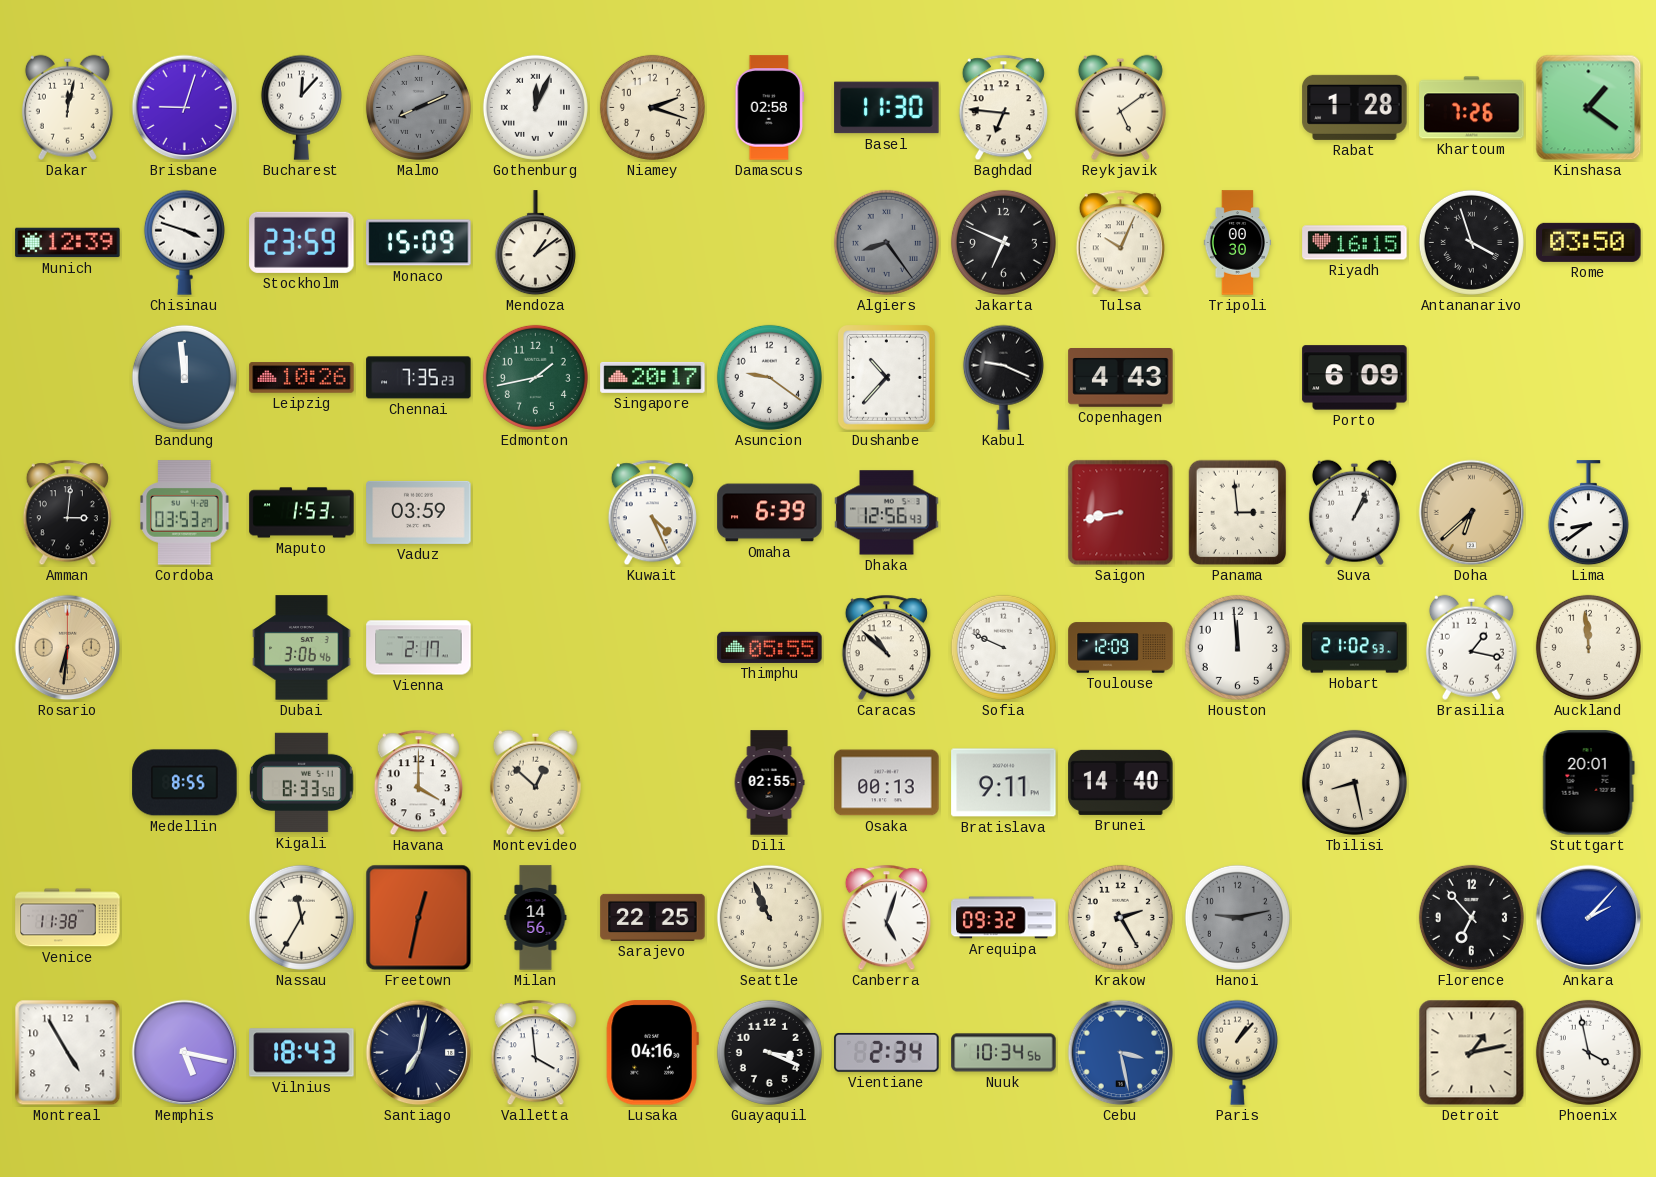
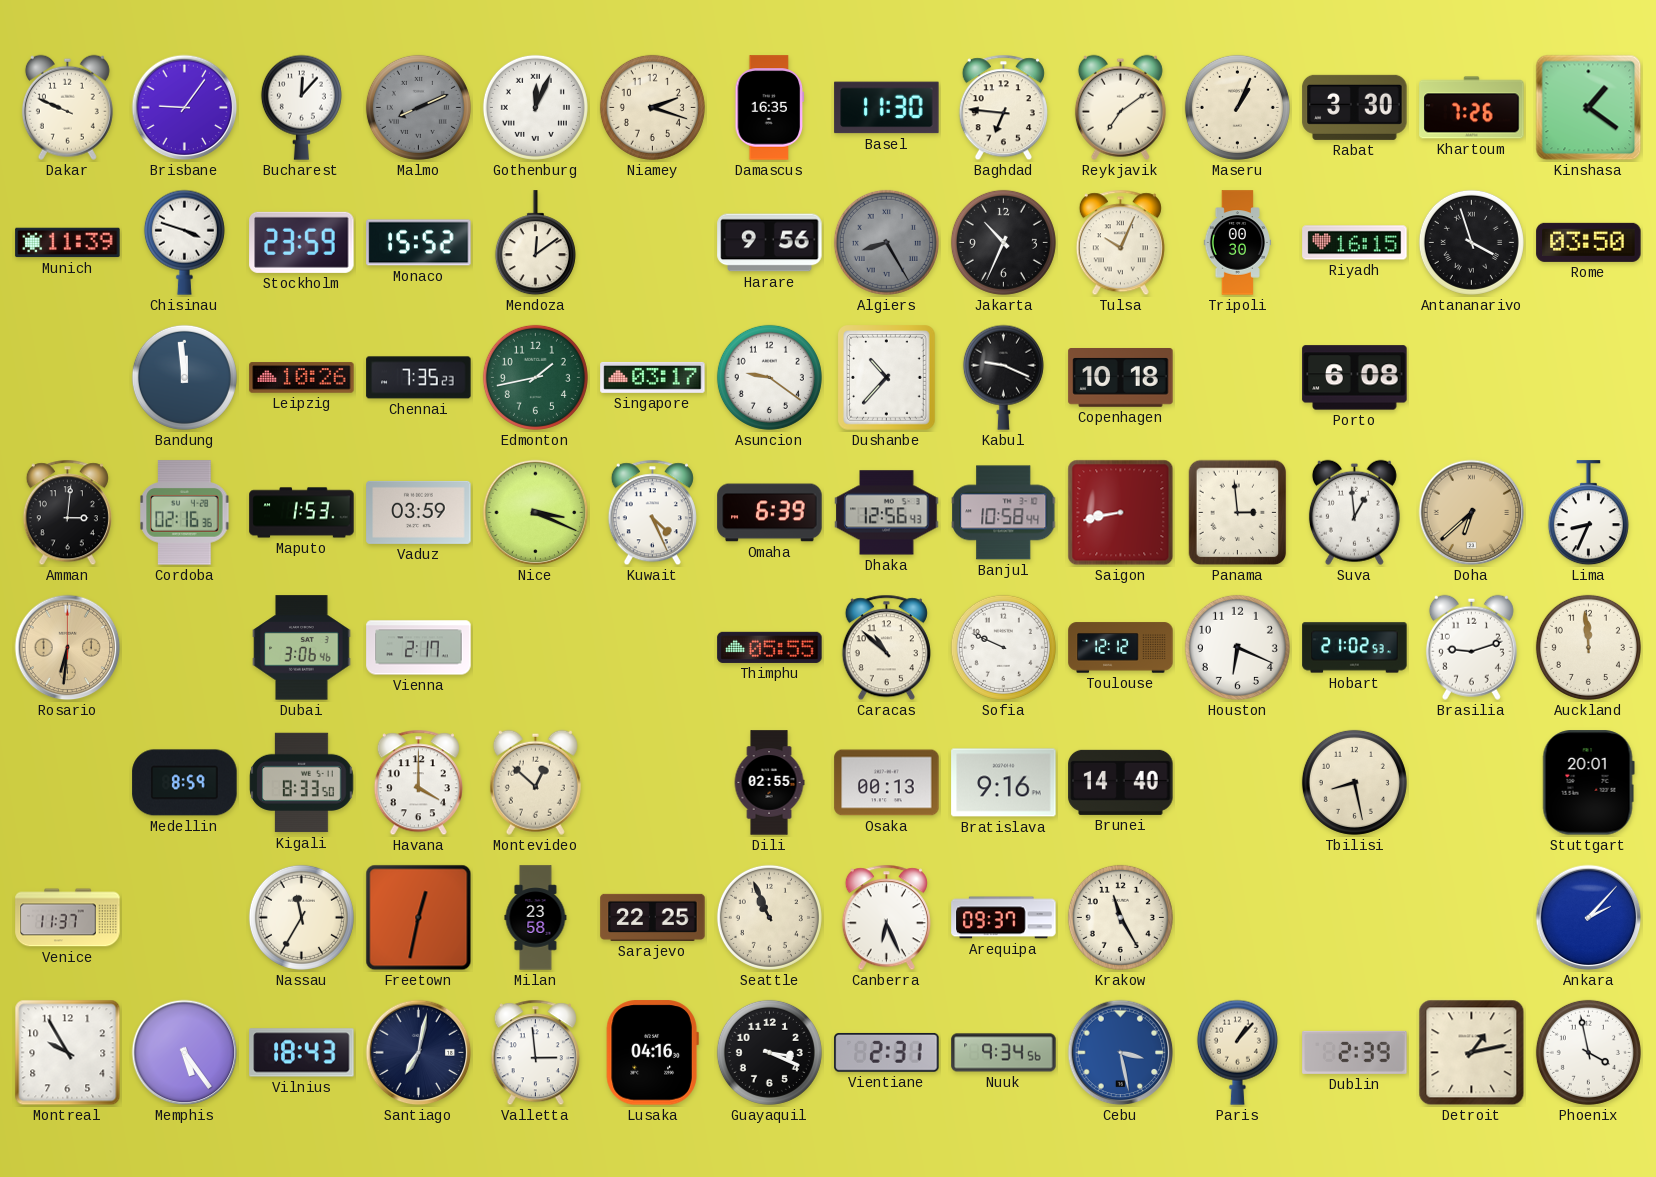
Dakar: 12:02 -> 9:49 (67, 107)
Brisbane: 9:03 -> 9:06 (185, 108)
Damascus: 02:58 -> 16:35 (770, 108)
Reykjavik: 5:09 -> 7:09 (1120, 107)
Maseru: none -> 1:04 (1237, 107)
Rabat: 1:28 -> 3:30 (1355, 107)
Munich: 12:39 -> 11:39 (68, 243)
Monaco: 15:09 -> 15:52 (419, 243)
Mendoza: 1:09 -> 12:09 (535, 243)
Harare: none -> 9:56 (770, 243)
Algiers: 8:24 -> 8:25 (886, 242)
Jakarta: 6:49 -> 10:34 (1003, 242)
Singapore: 20:17 -> 03:17 (653, 377)
Copenhagen: 4:43 -> 10:18 (1121, 378)
Porto: 6:09 -> 6:08 (1355, 378)
Cordoba: 03:53 -> 02:16 (185, 513)
Nice: none -> 3:19 (536, 513)
Banjul: none -> 10:58 (1004, 513)
Suva: 1:04 -> 12:59 (1354, 512)
Lima: 8:39 -> 8:34 (1588, 513)
Toulouse: 12:09 -> 12:12 (1121, 648)
Houston: 11:59 -> 6:19 (1237, 647)
Brasilia: 1:17 -> 9:12 (1471, 647)
Medellin: 8:55 -> 8:59 (185, 783)
Bratislava: 9:11 -> 9:16 (1004, 783)
Venice: 11:38 -> 11:37 (68, 918)
Milan: 14:56 -> 23:58 (536, 918)
Canberra: 5:03 -> 6:26 (886, 918)
Arequipa: 09:32 -> 09:37 (1004, 918)
Krakow: 2:25 -> 11:25 (1120, 917)
Hanoi: 9:13 -> none (1237, 917)
Florence: 6:53 -> none (1471, 917)
Montreal: 4:55 -> 9:55 (68, 1053)
Memphis: 5:17 -> 5:24 (185, 1053)
Valletta: 3:59 -> 2:59 (535, 1053)
Vientiane: 2:34 -> 2:31 (887, 1052)
Nuuk: 10:34 -> 9:34 (1004, 1053)
Dublin: none -> 2:39 (1355, 1052)
